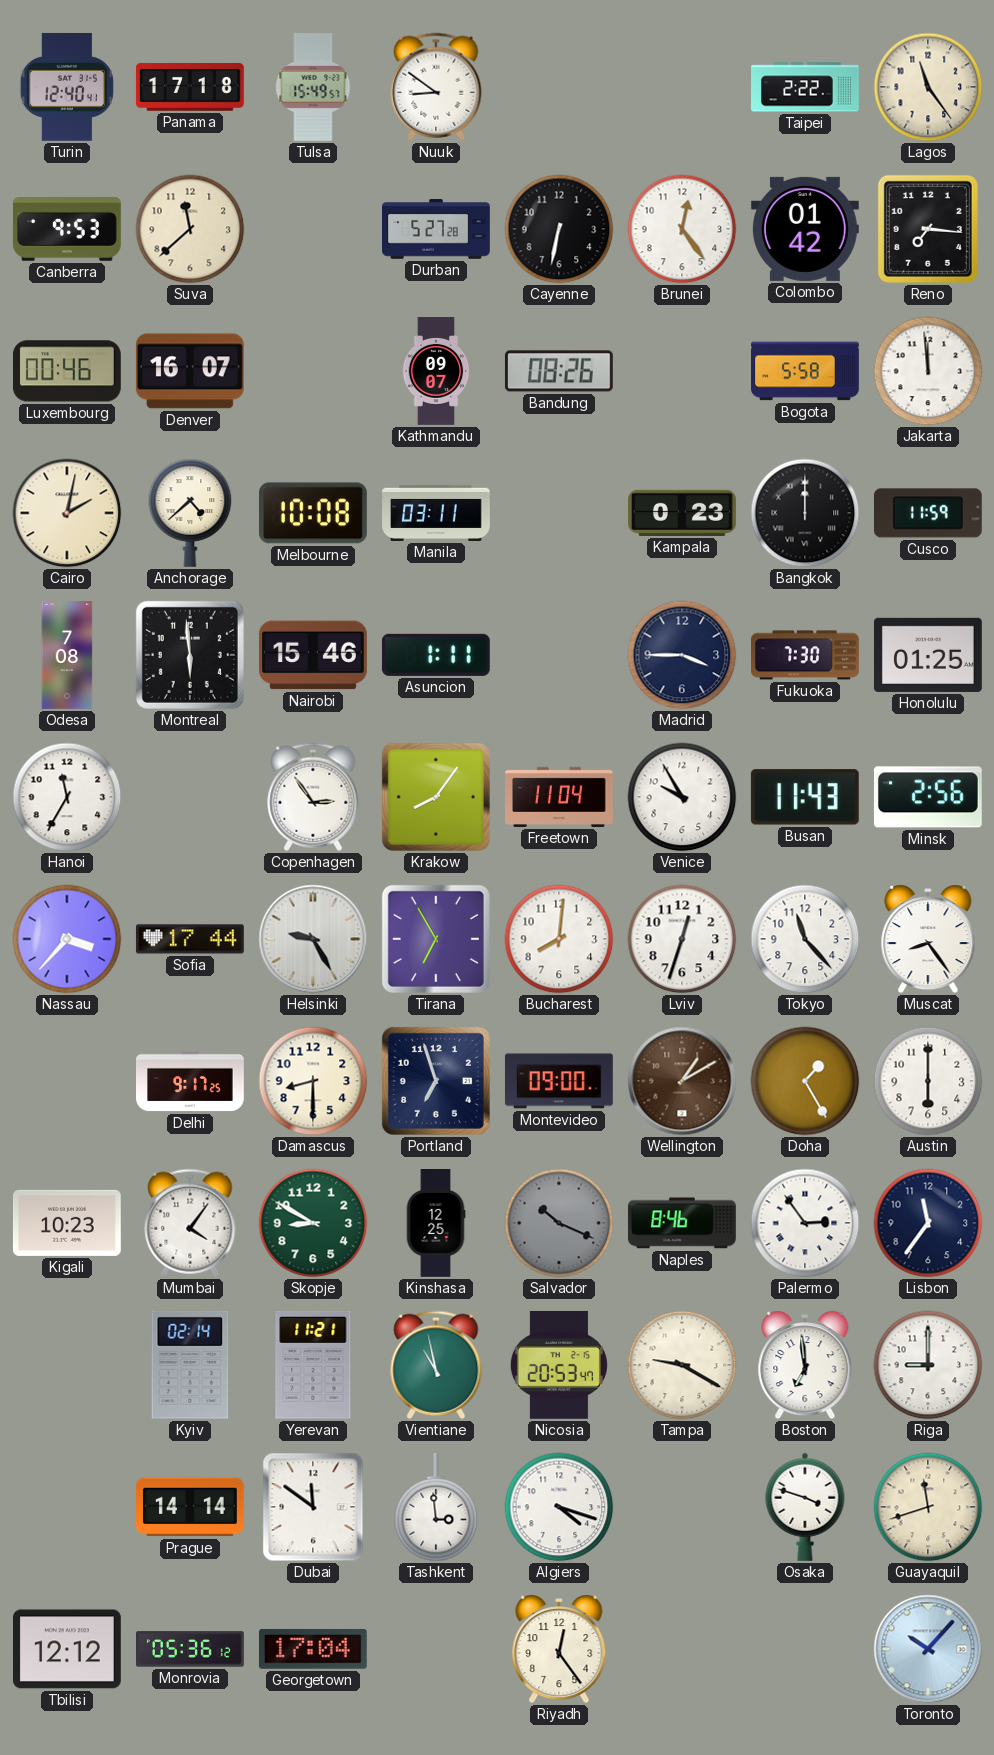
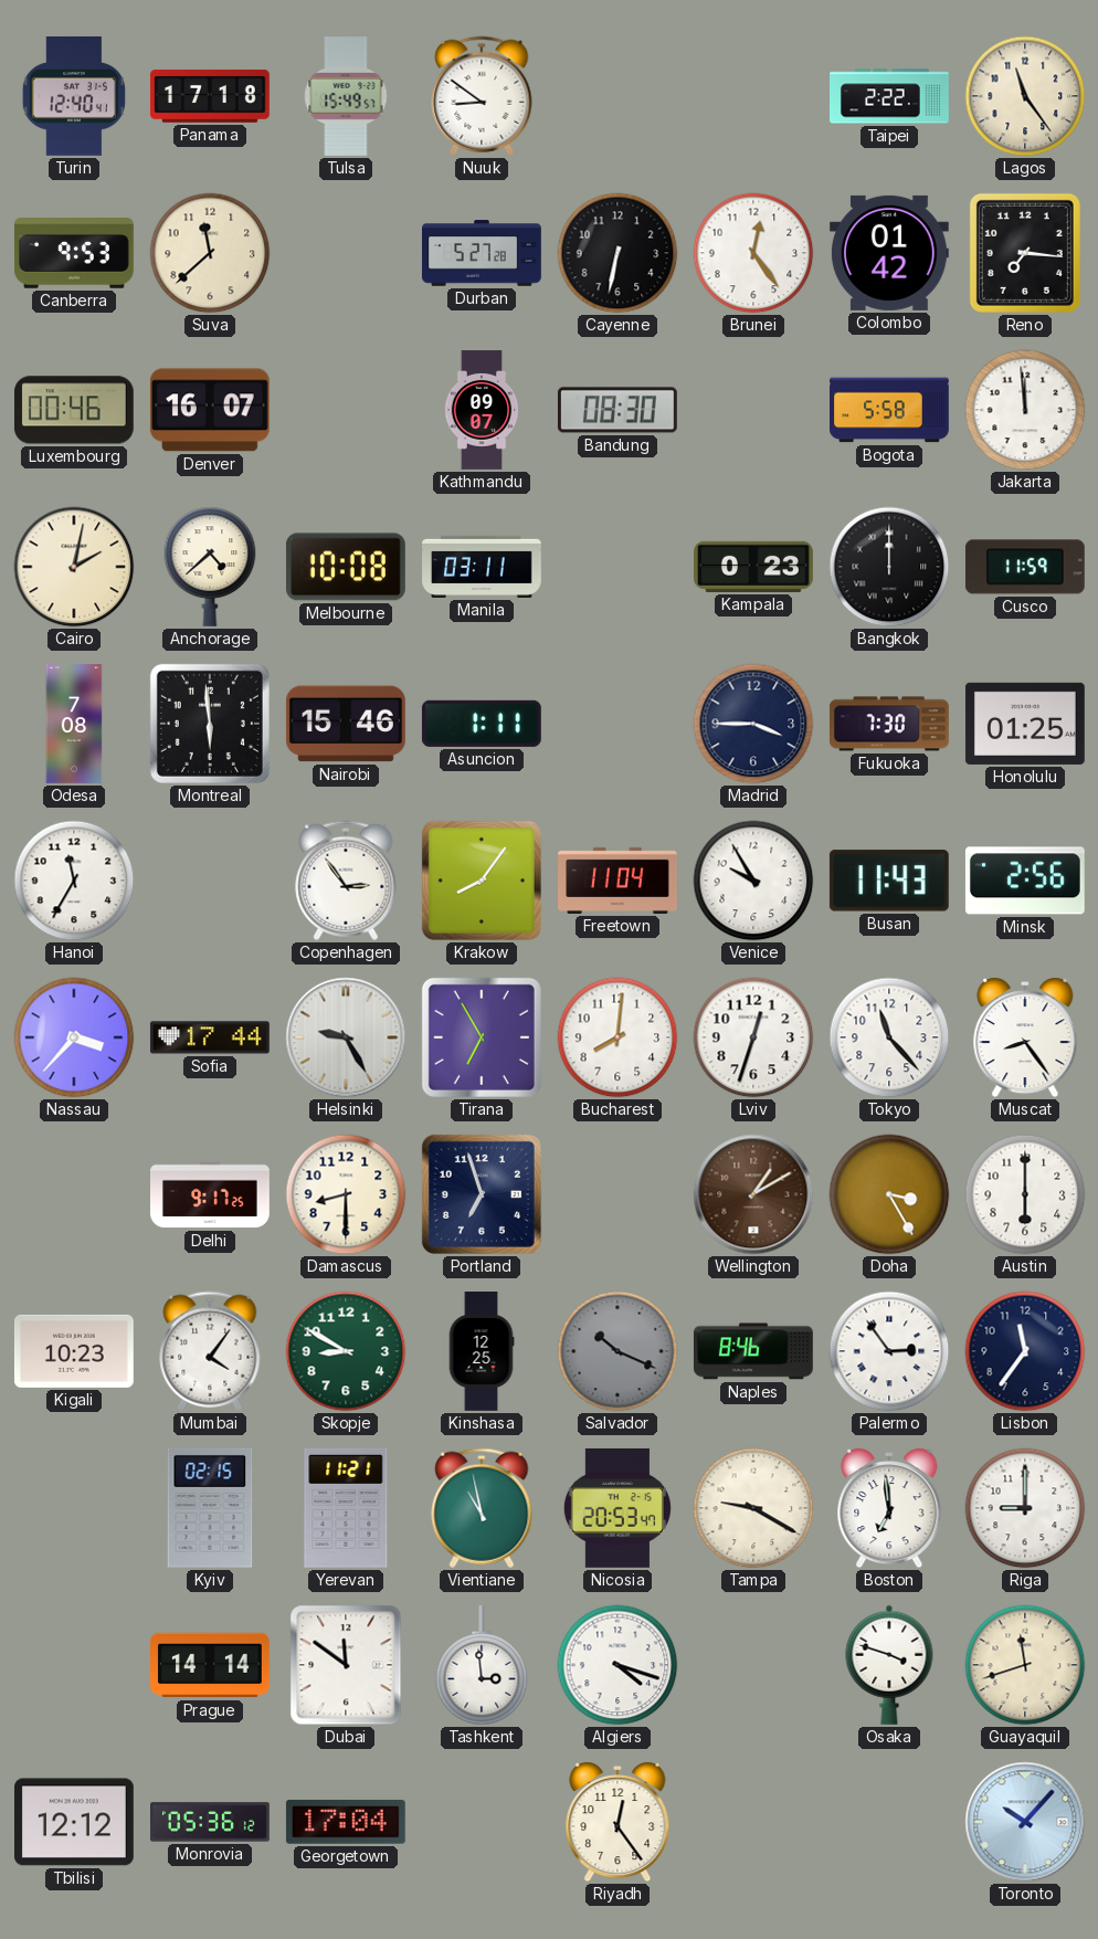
Bandung: 08:26 -> 08:30 (617, 410)
Montevideo: 09:00 -> none (559, 1081)
Doha: 1:25 -> 3:25 (889, 1194)
Kyiv: 02:14 -> 02:15 (210, 1508)
